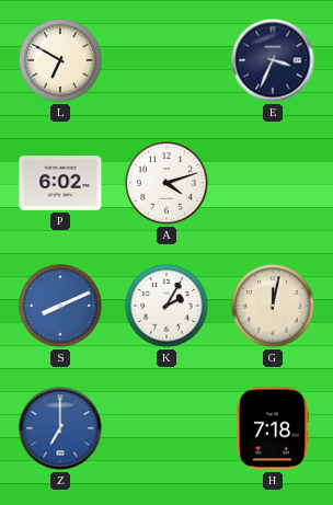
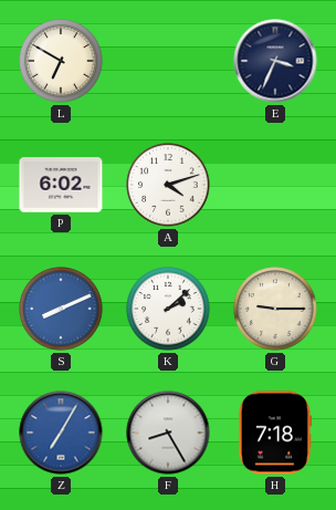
K: 2:05 -> 2:08 (168, 309)
G: 12:02 -> 9:15 (275, 309)
Z: 7:00 -> 7:05 (61, 433)
F: none -> 8:25 (168, 433)
